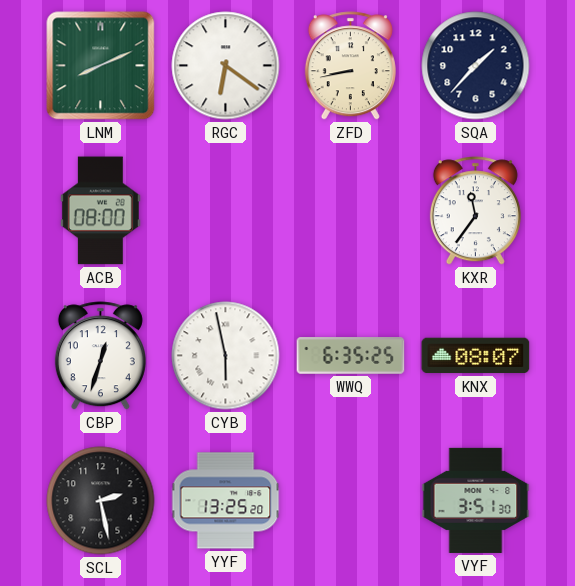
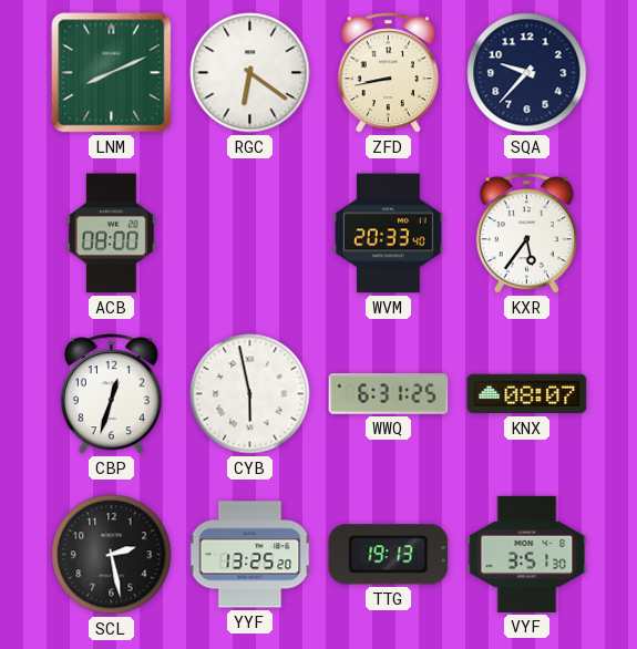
SQA: 1:37 -> 9:37 (527, 73)
WVM: none -> 20:33 (389, 234)
KXR: 11:36 -> 5:36 (526, 234)
WWQ: 6:35 -> 6:31 (389, 394)
TTG: none -> 19:13 (389, 555)
